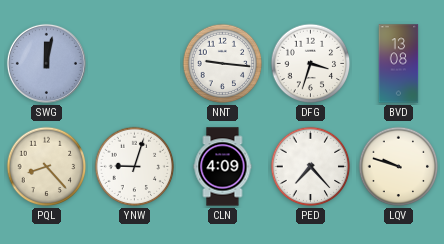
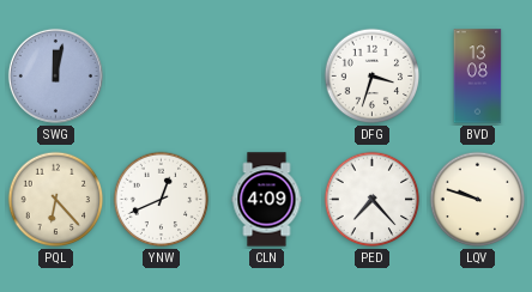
NNT: 9:16 -> none (223, 64)
PQL: 8:23 -> 6:23 (56, 200)
YNW: 9:03 -> 12:41 (162, 200)
